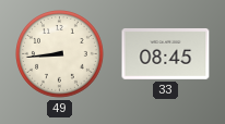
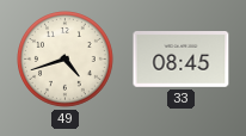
49: 8:44 -> 4:42 (66, 60)
